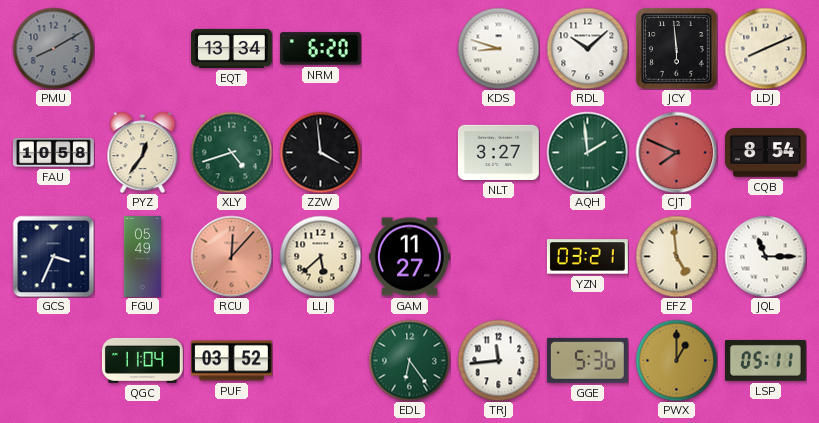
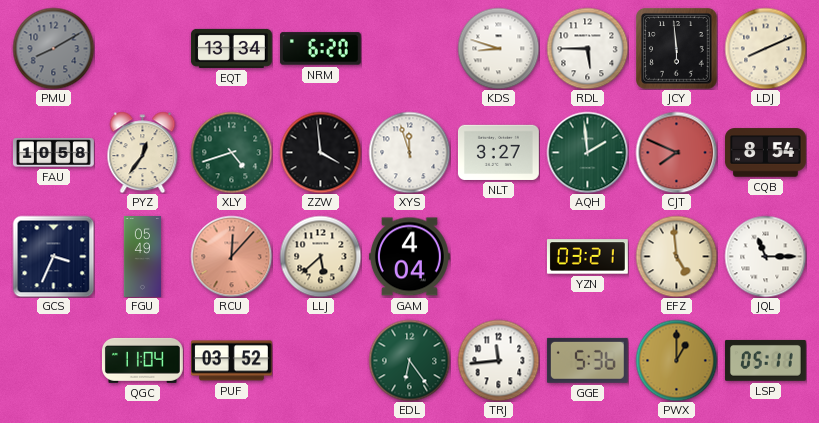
RDL: 10:08 -> 5:45 (587, 48)
XYS: none -> 11:57 (409, 152)
GAM: 11:27 -> 4:04 (409, 257)
